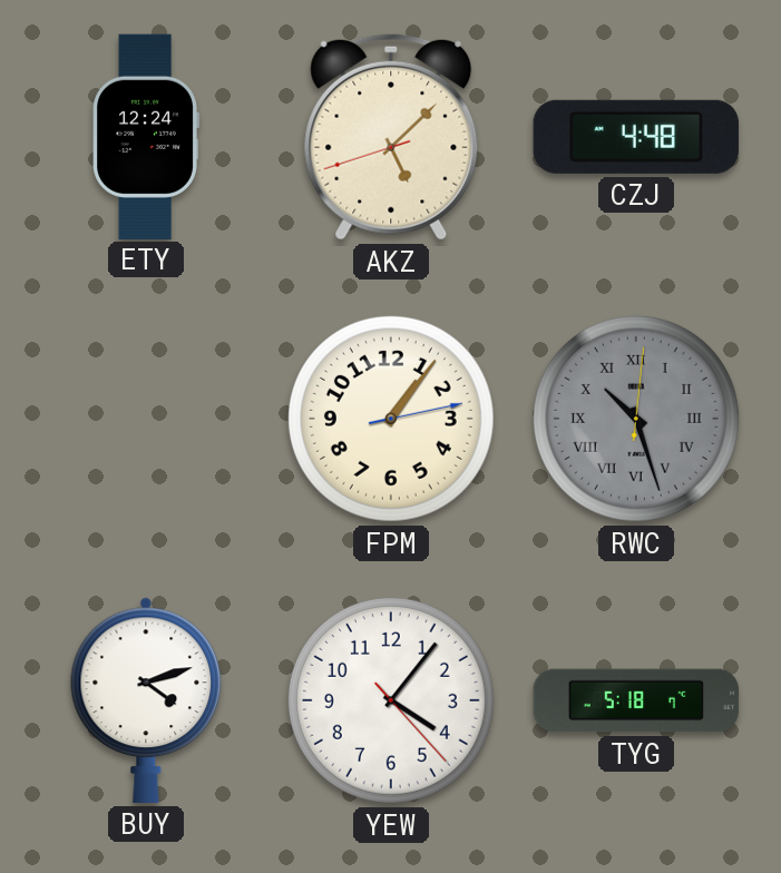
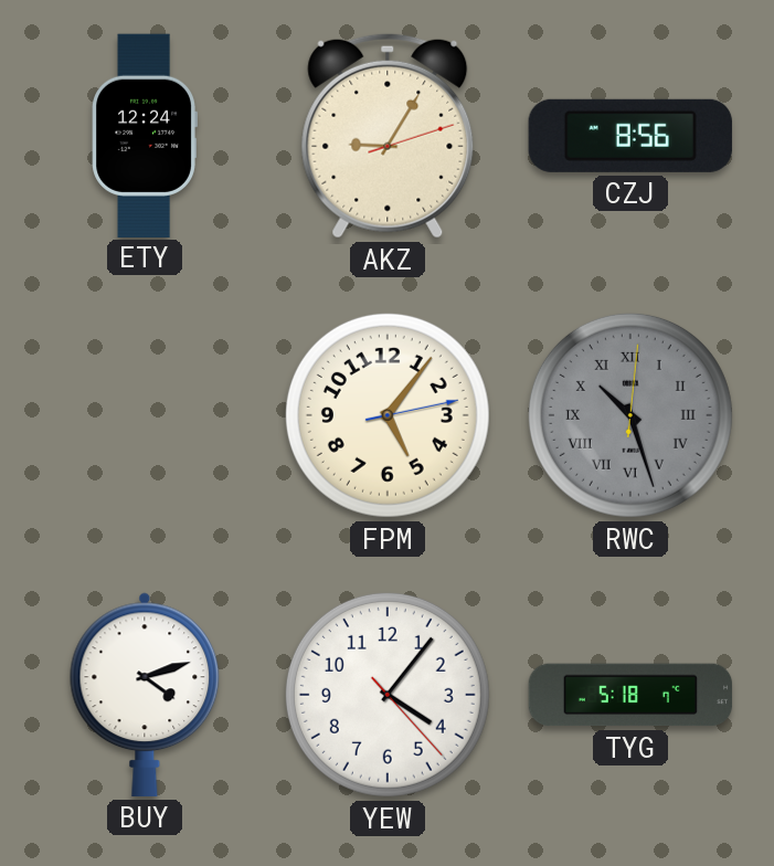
AKZ: 5:07 -> 9:05 (388, 136)
CZJ: 4:48 -> 8:56 (630, 136)
FPM: 1:06 -> 5:06 (388, 415)
